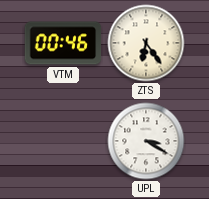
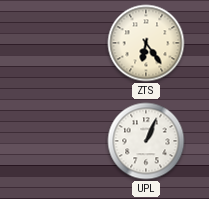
VTM: 00:46 -> none (63, 43)
UPL: 3:20 -> 1:04 (146, 141)
